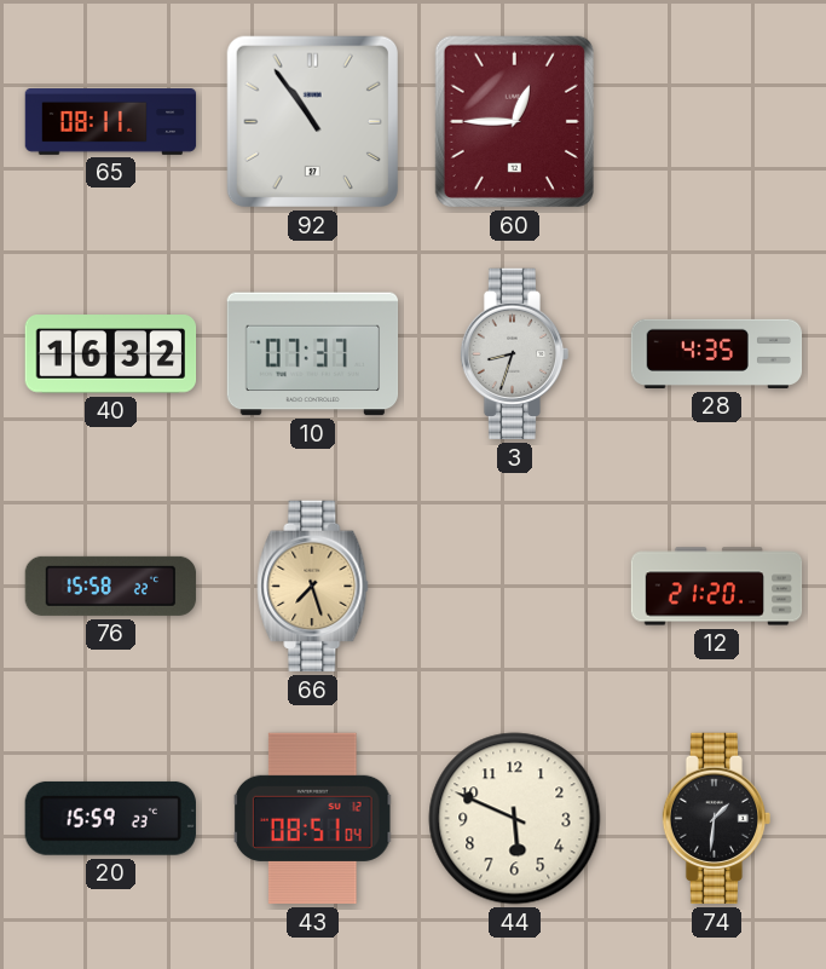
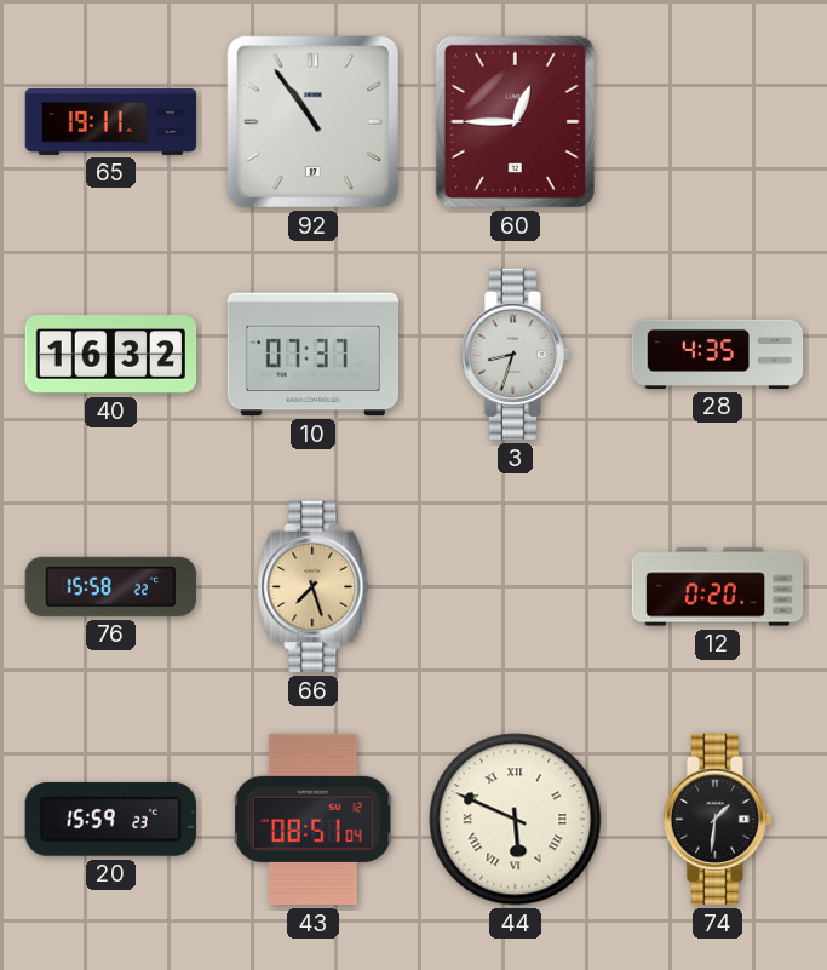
65: 08:11 -> 19:11 (111, 122)
12: 21:20 -> 0:20 (718, 587)
44 numerals: Arabic -> Roman (516, 820)
